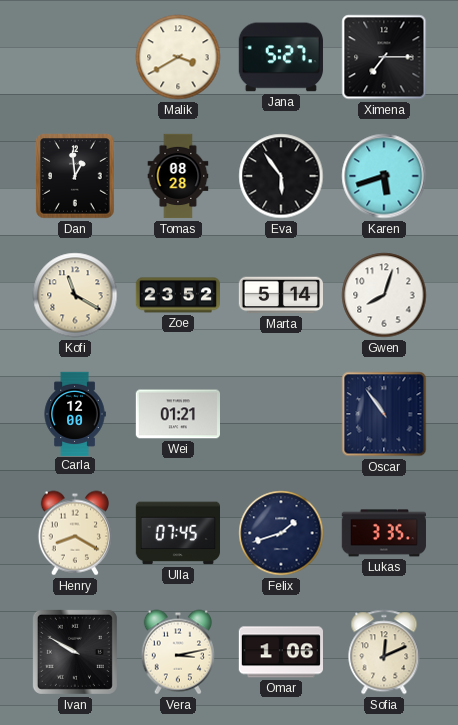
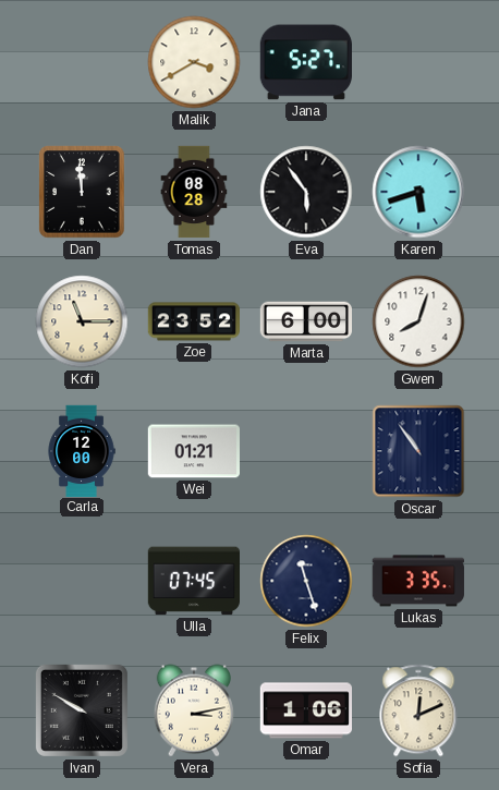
Ximena: 7:15 -> none (384, 57)
Dan: 12:59 -> 11:59 (82, 192)
Kofi: 11:20 -> 11:15 (82, 321)
Marta: 5:14 -> 6:00 (305, 321)
Henry: 8:20 -> none (75, 533)
Felix: 1:42 -> 11:27 (306, 581)
